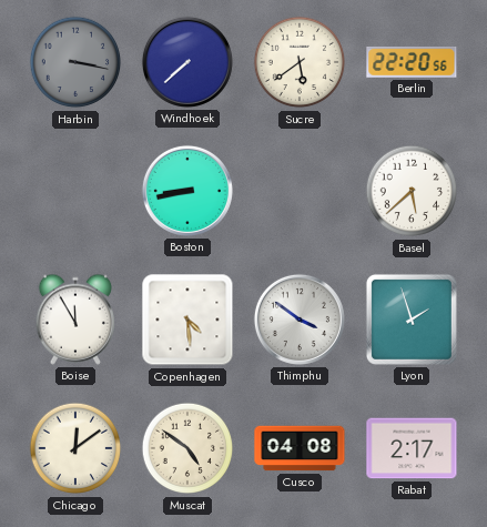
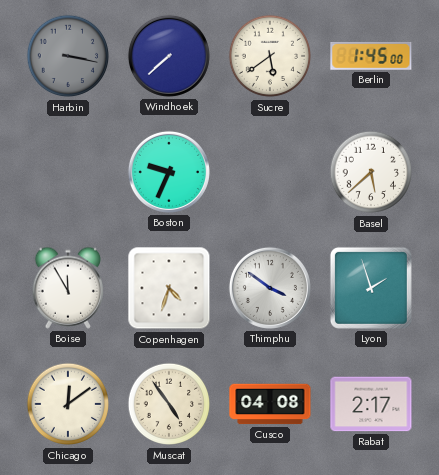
Berlin: 22:20 -> 1:45 (371, 56)
Boston: 8:43 -> 9:34 (169, 172)
Copenhagen: 4:29 -> 4:33 (169, 288)
Muscat: 4:51 -> 4:54 (169, 404)
